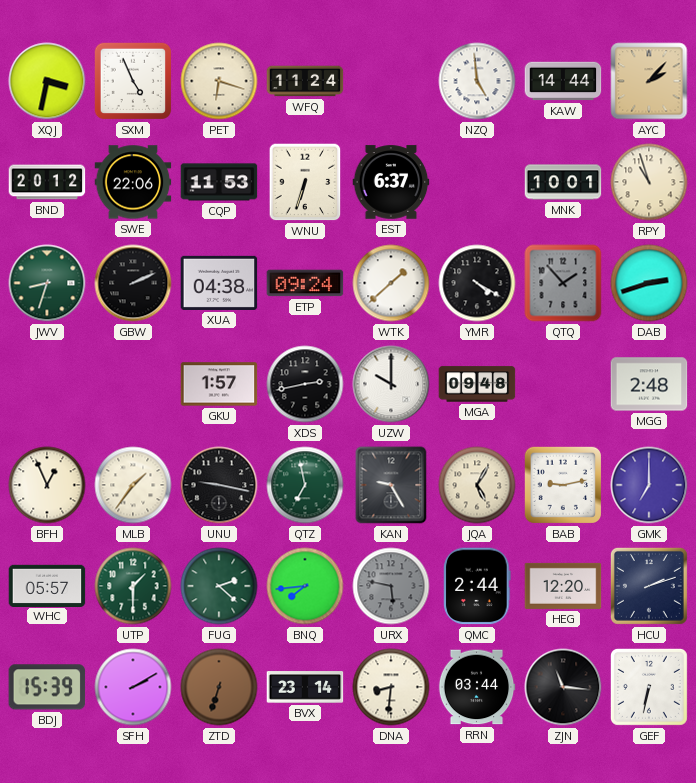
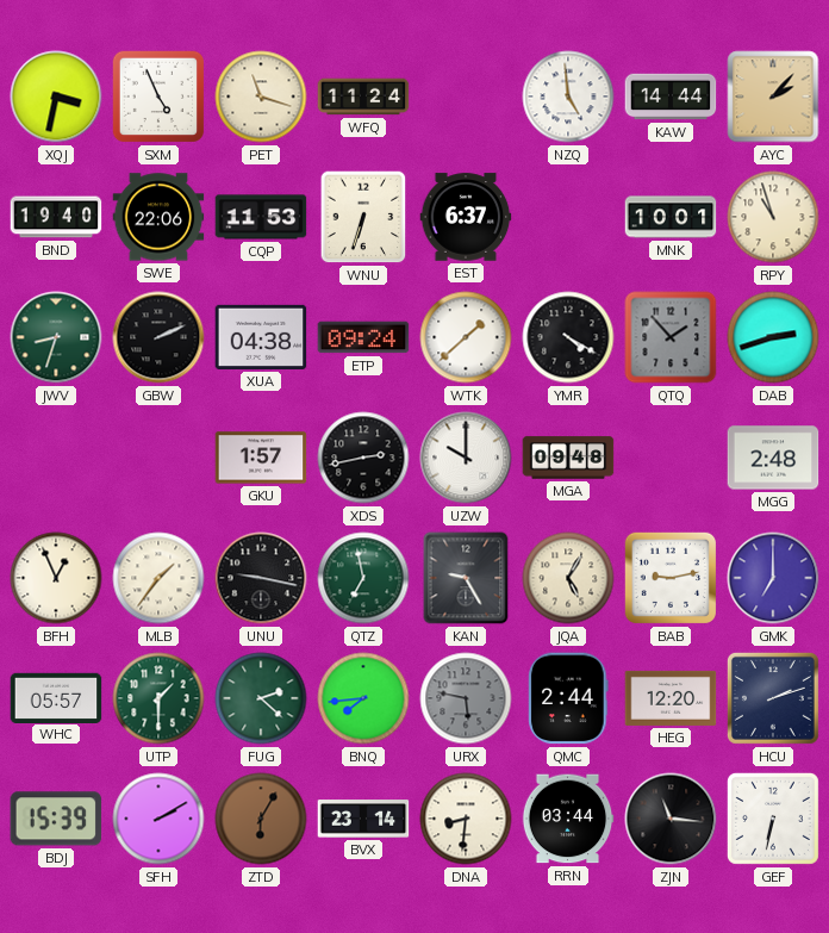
PET: 6:18 -> 11:18 (261, 97)
BND: 20:12 -> 19:40 (56, 217)
ZTD: 6:33 -> 6:05 (261, 819)
